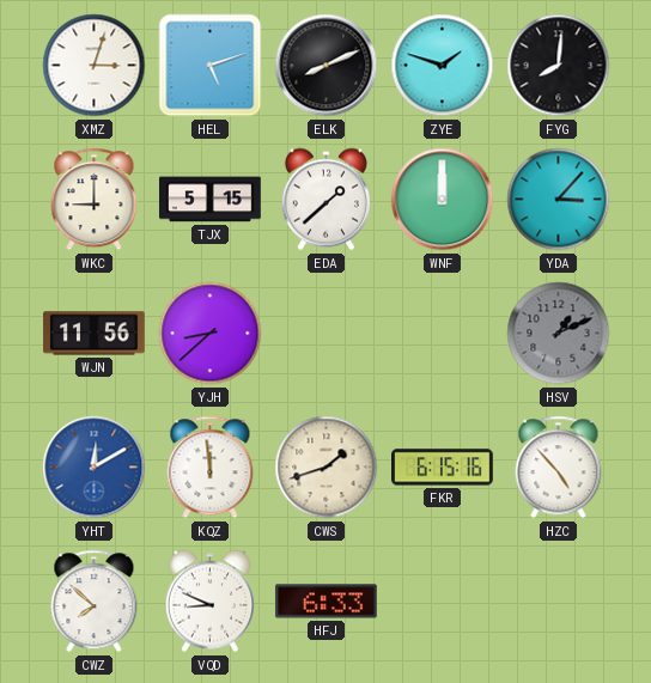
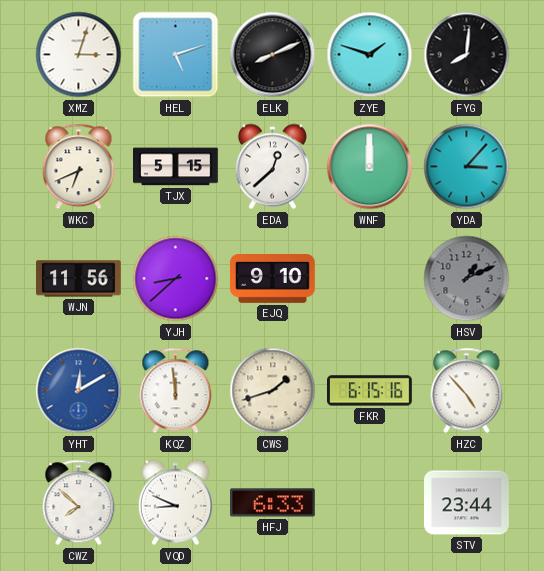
WKC: 9:00 -> 6:41 (79, 167)
EDA: 1:38 -> 12:38 (272, 167)
EJQ: none -> 9:10 (273, 279)
STV: none -> 23:44 (467, 503)
